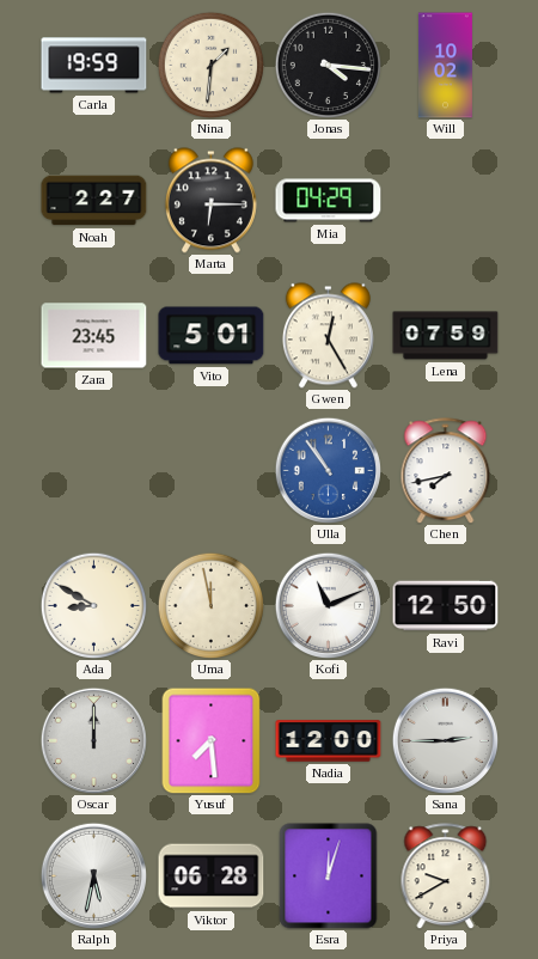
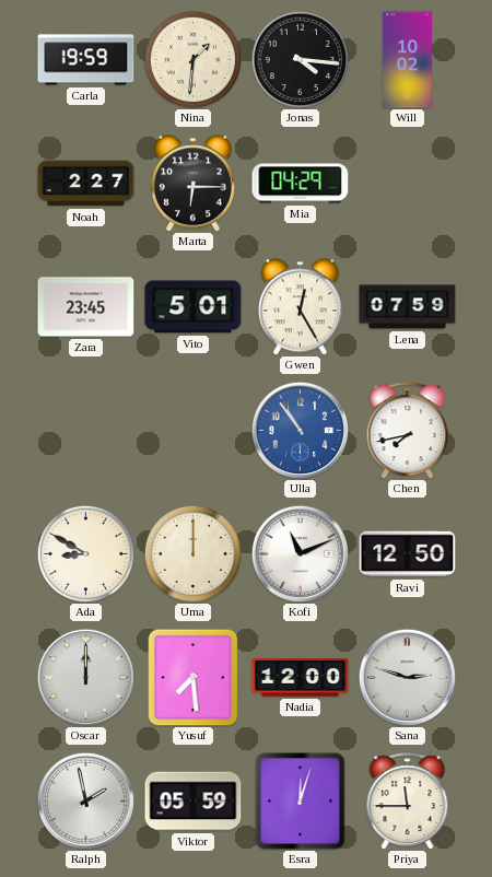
Uma: 11:58 -> 12:00 (192, 553)
Sana: 2:45 -> 2:48 (407, 677)
Ralph: 5:32 -> 1:58 (85, 800)
Viktor: 06:28 -> 05:59 (194, 802)
Priya: 9:40 -> 11:45 (408, 802)
